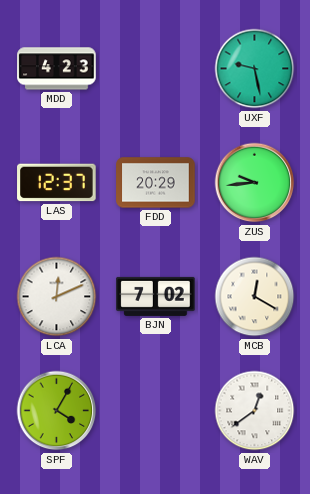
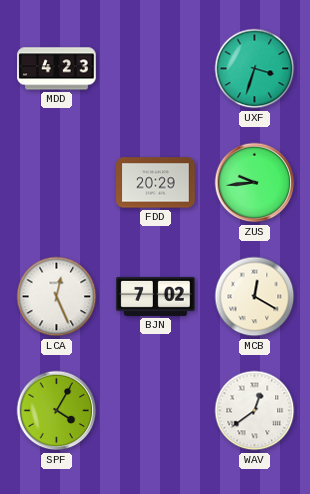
UXF: 9:28 -> 3:33 (255, 69)
LAS: 12:37 -> none (57, 183)
LCA: 12:11 -> 12:26 (57, 297)
